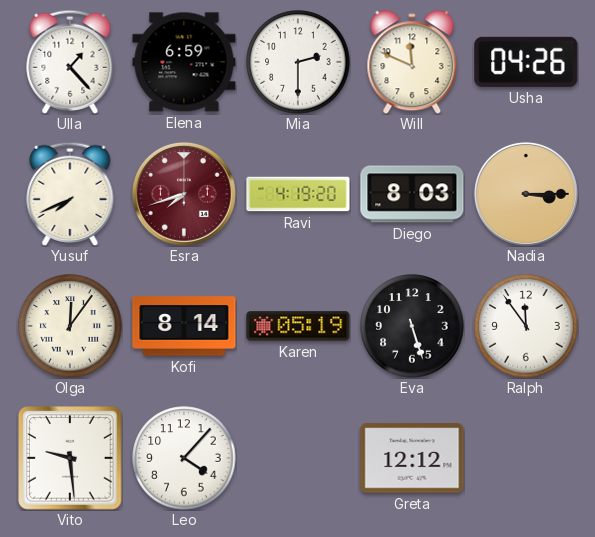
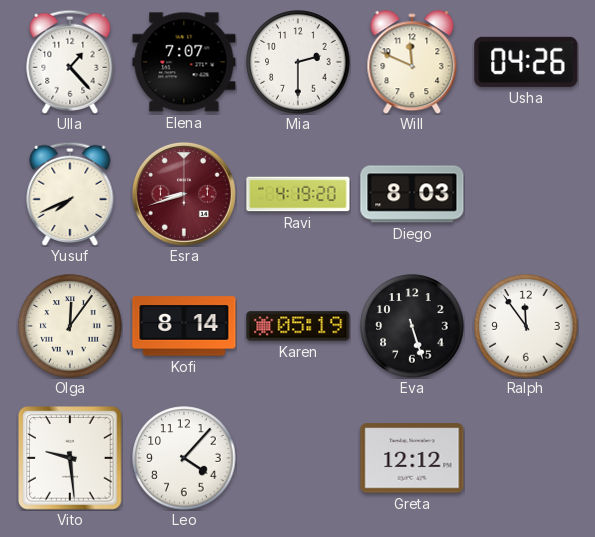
Elena: 6:59 -> 7:07 (184, 62)
Esra: 7:42 -> 8:42 (184, 194)
Nadia: 3:15 -> none (526, 194)
